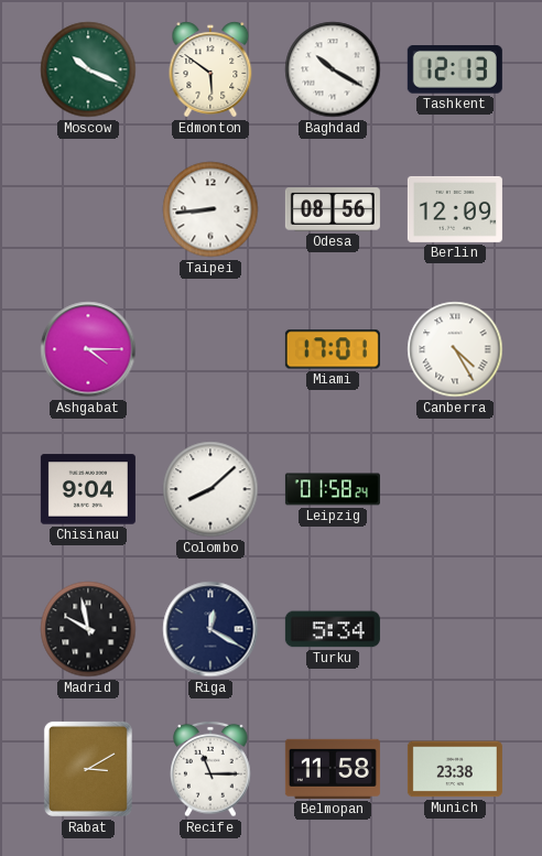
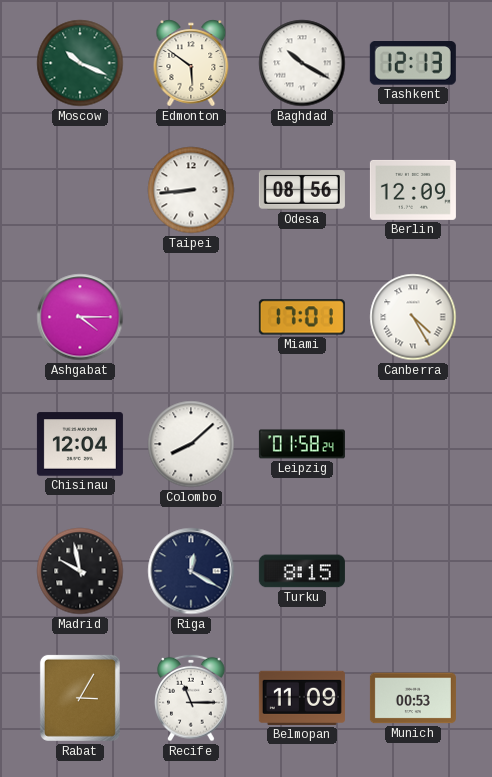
Chisinau: 9:04 -> 12:04 (80, 444)
Turku: 5:34 -> 8:15 (302, 571)
Rabat: 3:10 -> 3:05 (80, 698)
Belmopan: 11:58 -> 11:09 (302, 698)
Munich: 23:38 -> 00:53 (413, 698)
